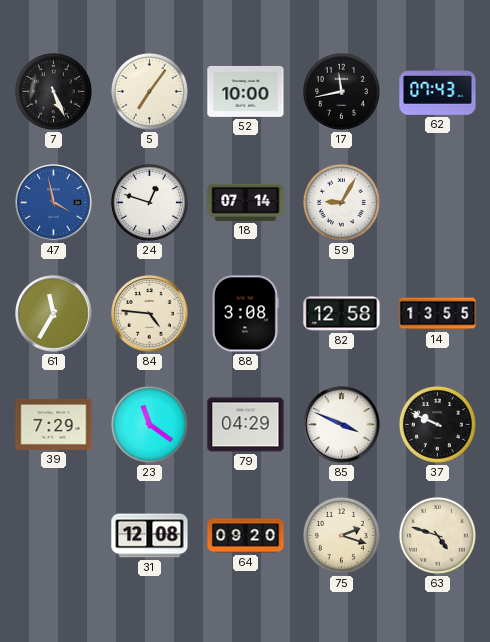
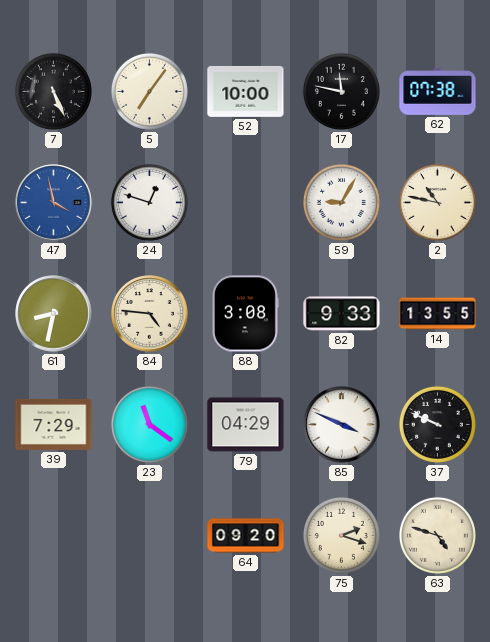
17: 11:43 -> 11:47 (341, 91)
62: 07:43 -> 07:38 (438, 92)
18: 07:14 -> none (246, 202)
2: none -> 10:47 (437, 202)
61: 11:35 -> 8:32 (54, 314)
82: 12:58 -> 9:33 (342, 314)
31: 12:08 -> none (150, 536)
